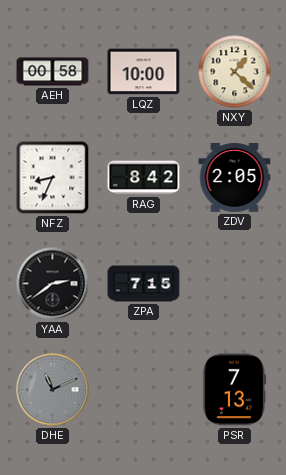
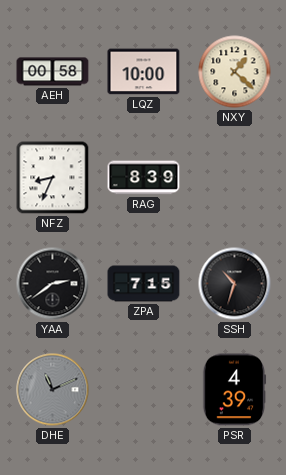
RAG: 8:42 -> 8:39 (144, 178)
ZDV: 2:05 -> none (235, 177)
SSH: none -> 10:33 (235, 284)
PSR: 7:13 -> 4:39 (234, 390)
